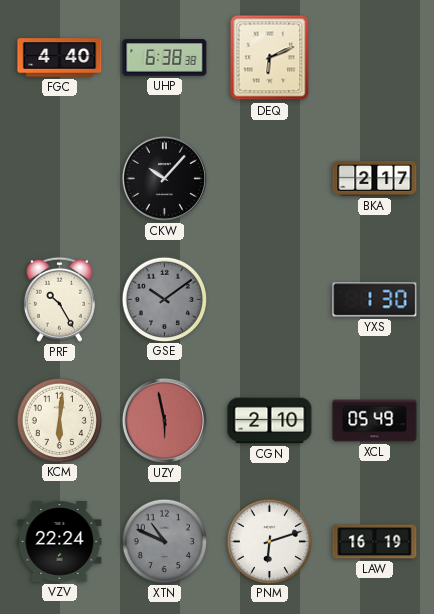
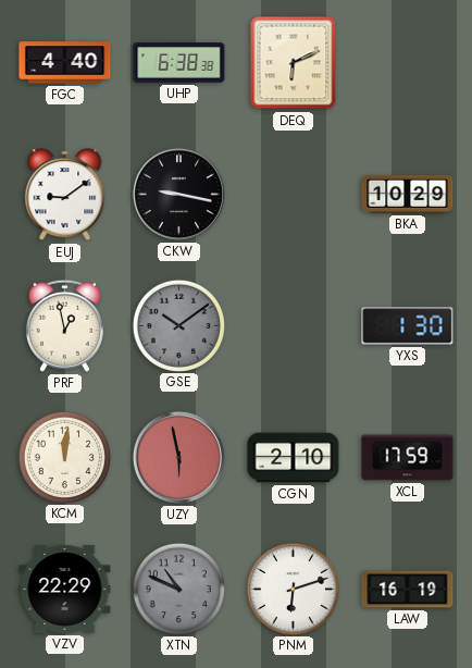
EUJ: none -> 9:09 (65, 195)
CKW: 10:07 -> 9:17 (178, 194)
BKA: 2:17 -> 10:29 (408, 194)
PRF: 10:25 -> 12:58 (64, 325)
KCM: 6:01 -> 12:01 (64, 457)
XCL: 05:49 -> 17:59 (408, 458)
VZV: 22:24 -> 22:29 (65, 590)
